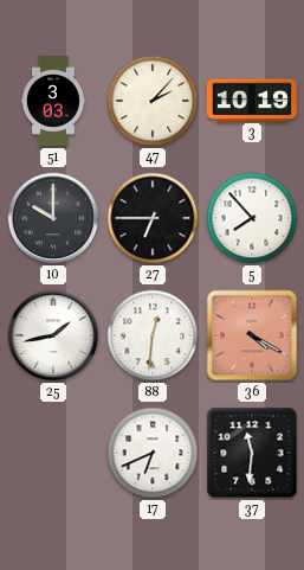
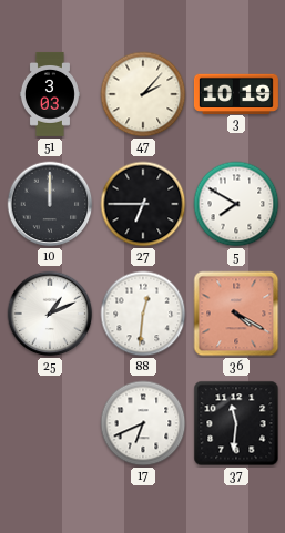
10: 10:00 -> 12:00 (50, 204)
5: 7:53 -> 7:50 (236, 204)
25: 1:43 -> 1:11 (50, 314)
